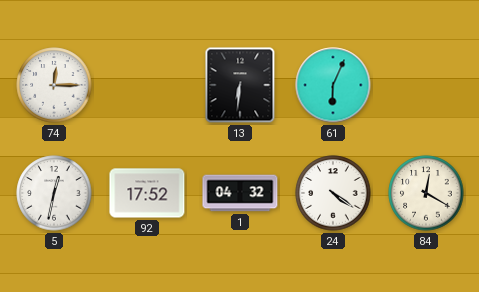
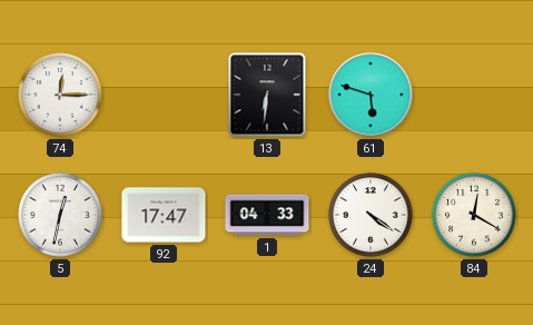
61: 6:04 -> 5:48 (371, 95)
92: 17:52 -> 17:47 (164, 215)
1: 04:32 -> 04:33 (267, 215)
